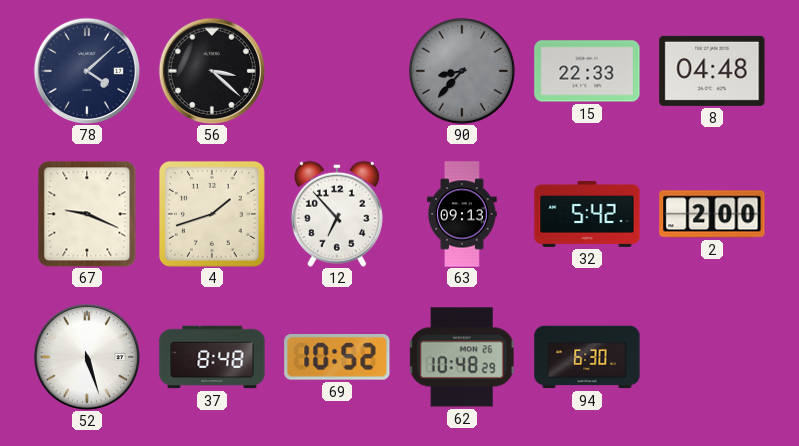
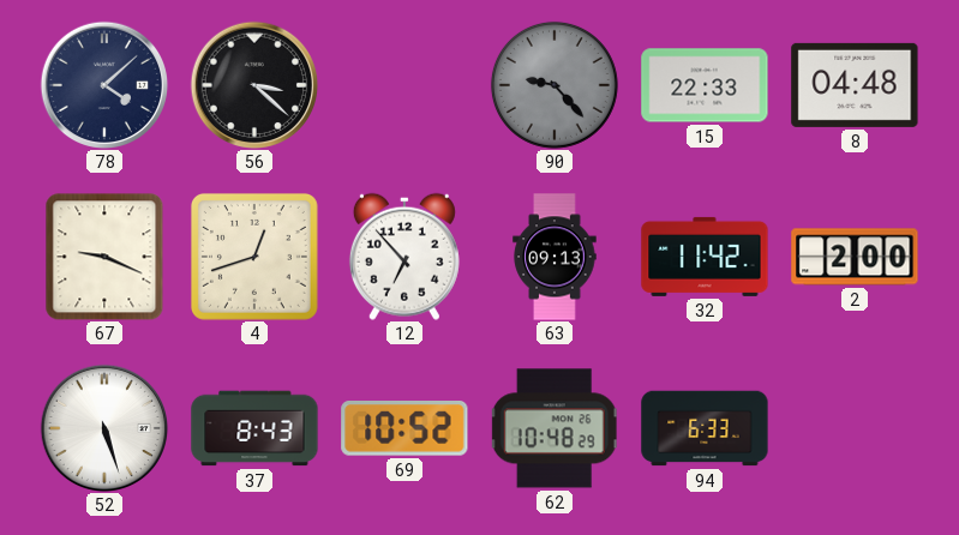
90: 8:37 -> 9:23 (555, 85)
4: 1:42 -> 12:42 (254, 257)
32: 5:42 -> 11:42 (705, 257)
37: 8:48 -> 8:43 (254, 428)
94: 6:30 -> 6:33 (705, 428)
